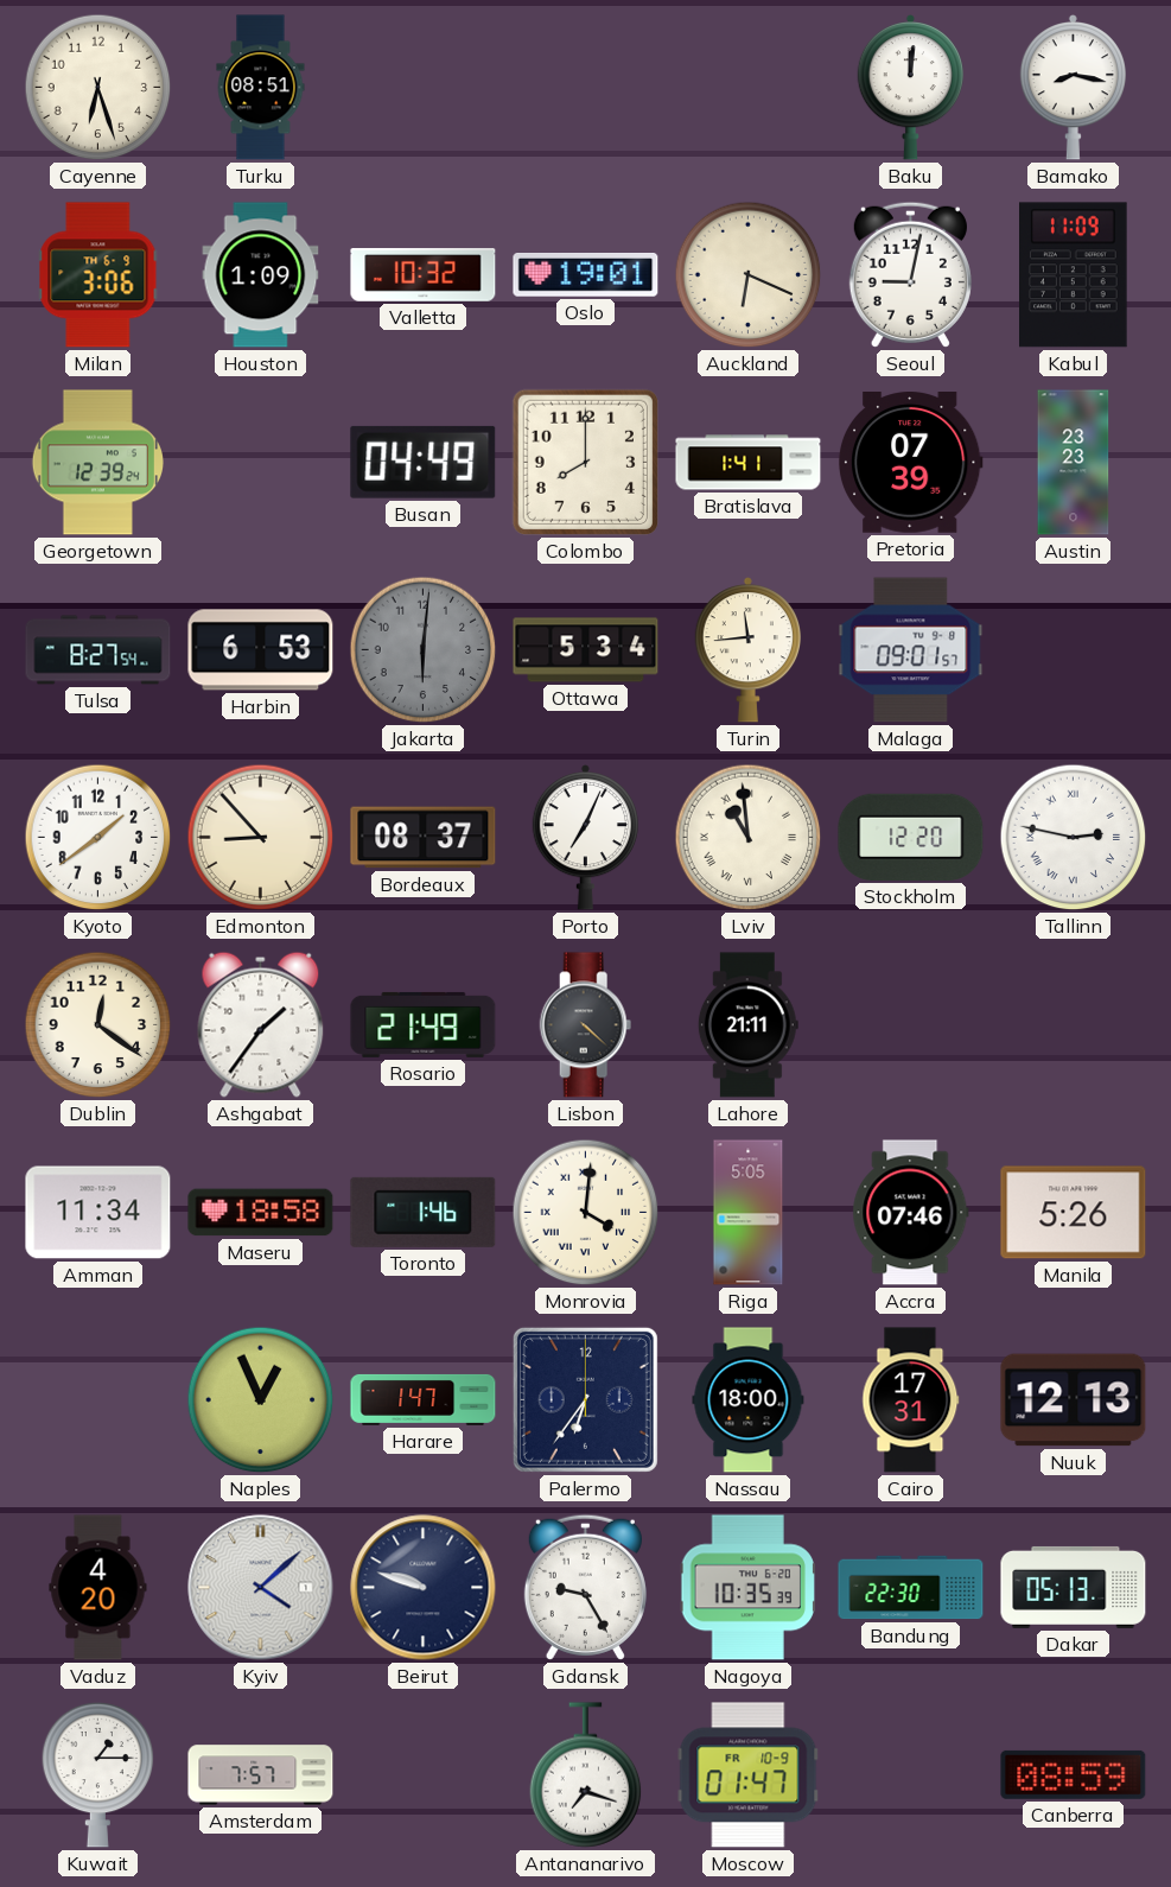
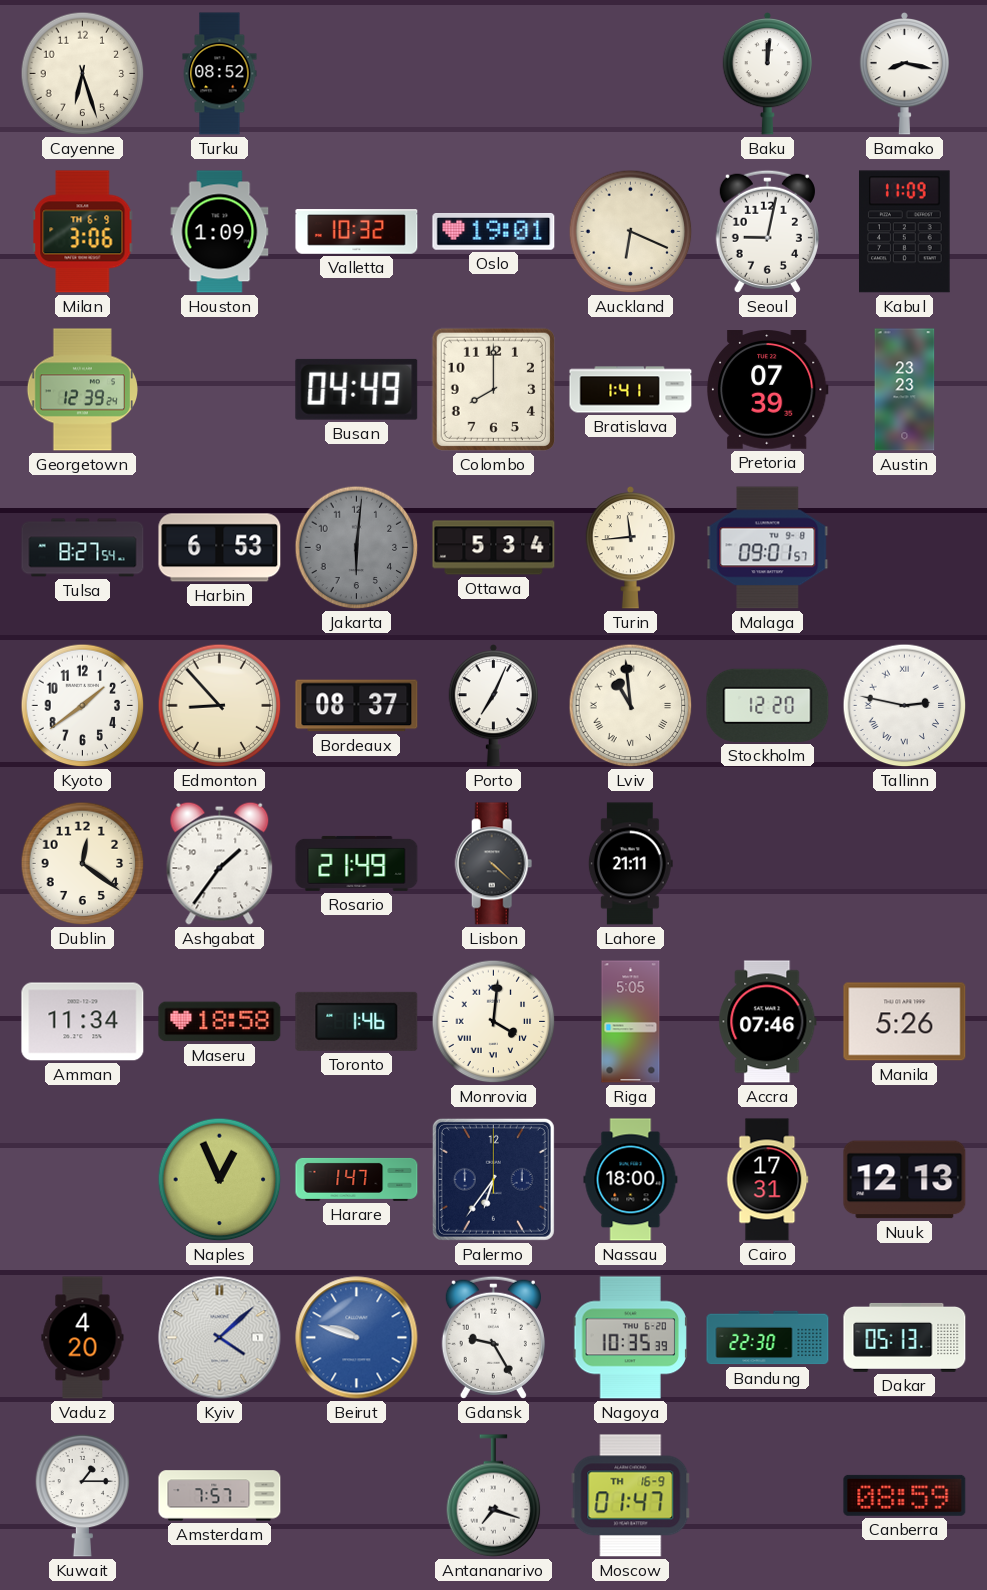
Turku: 08:51 -> 08:52 (220, 74)
Beirut dial: navy -> blue (357, 1338)
Moscow date: FR 10-9 -> TH 16-9 (631, 1496)
